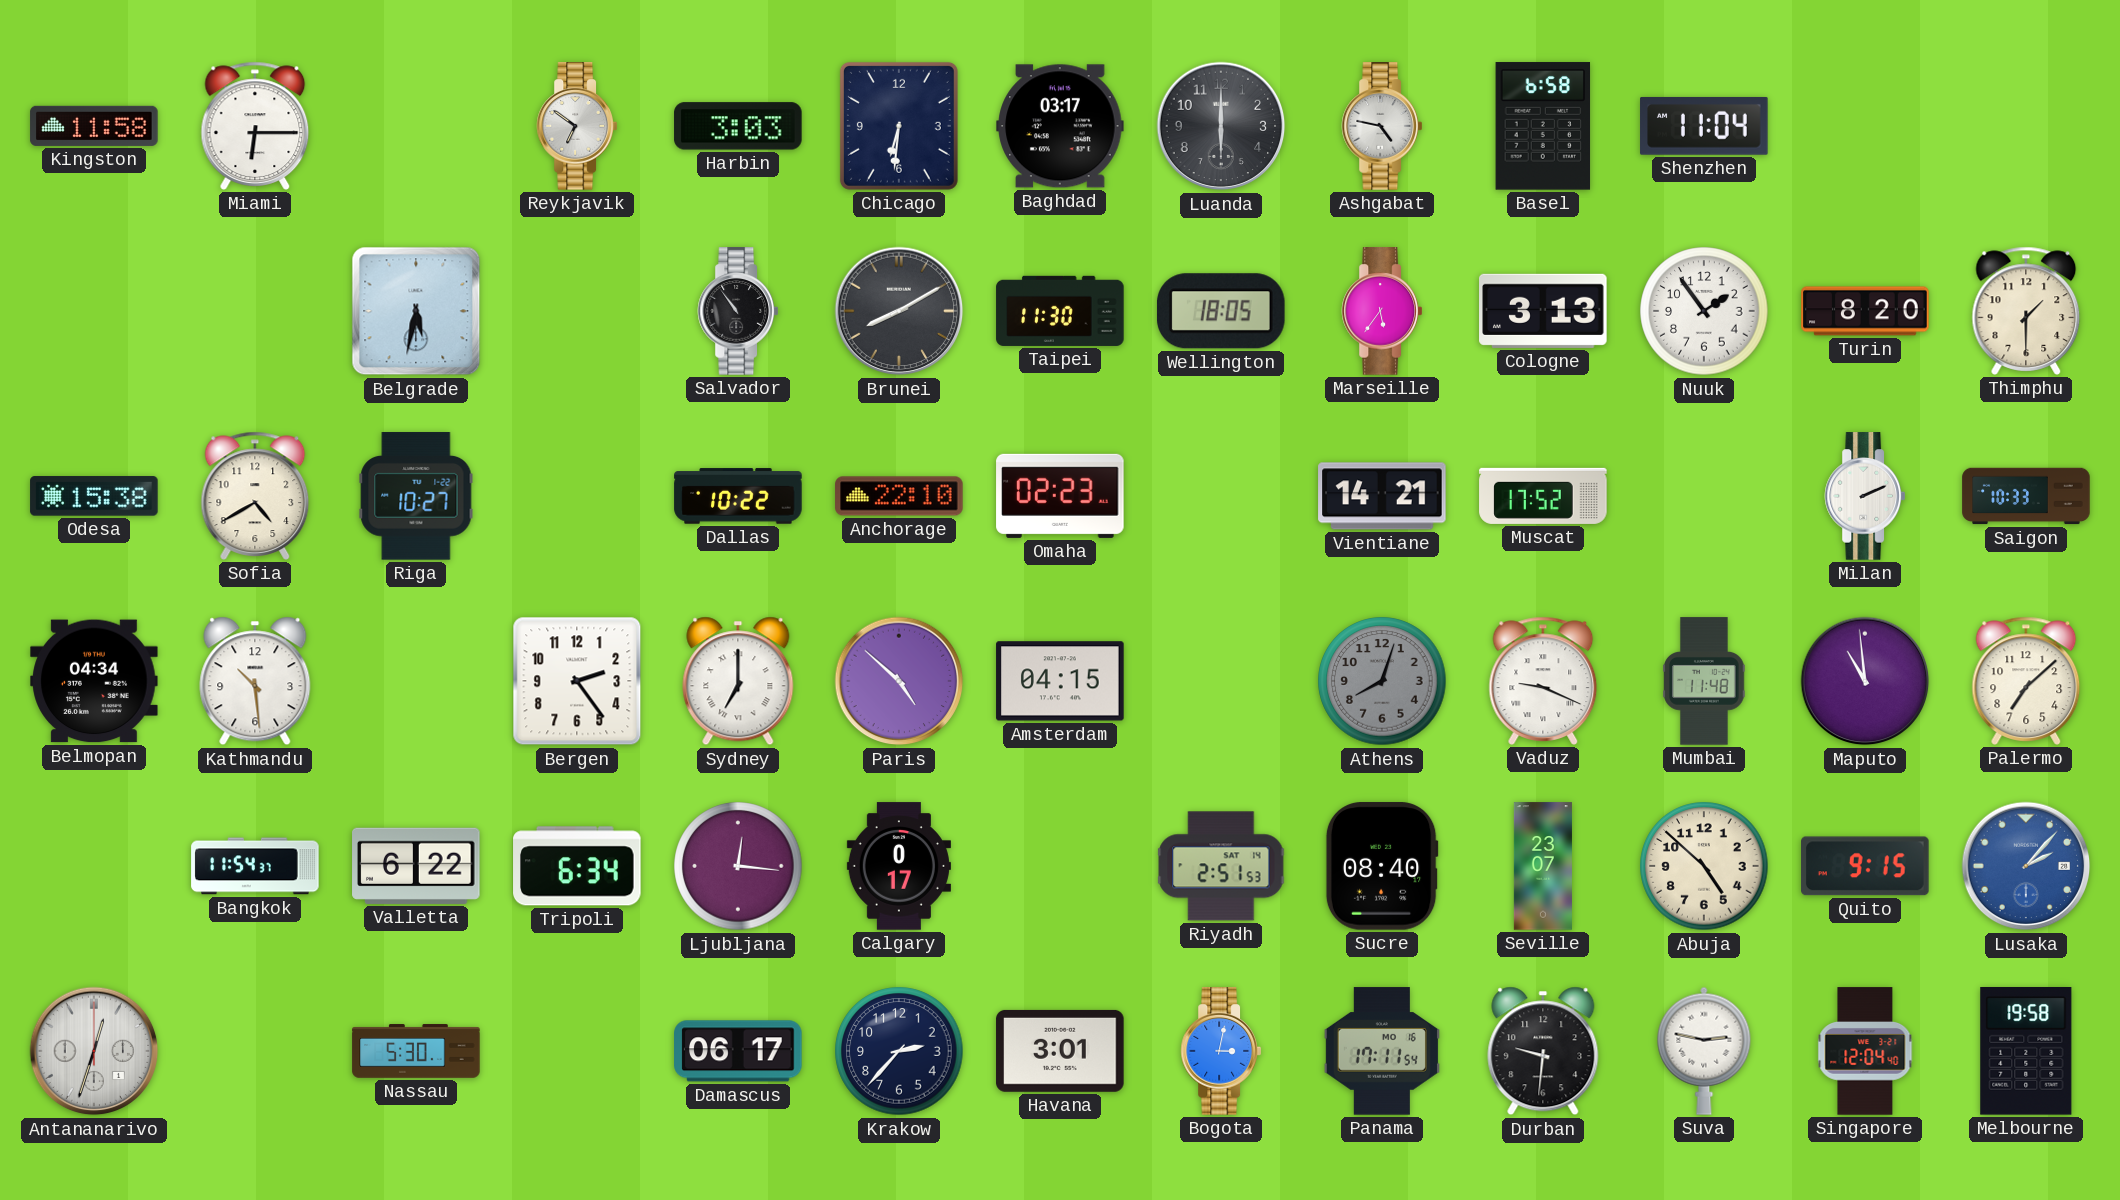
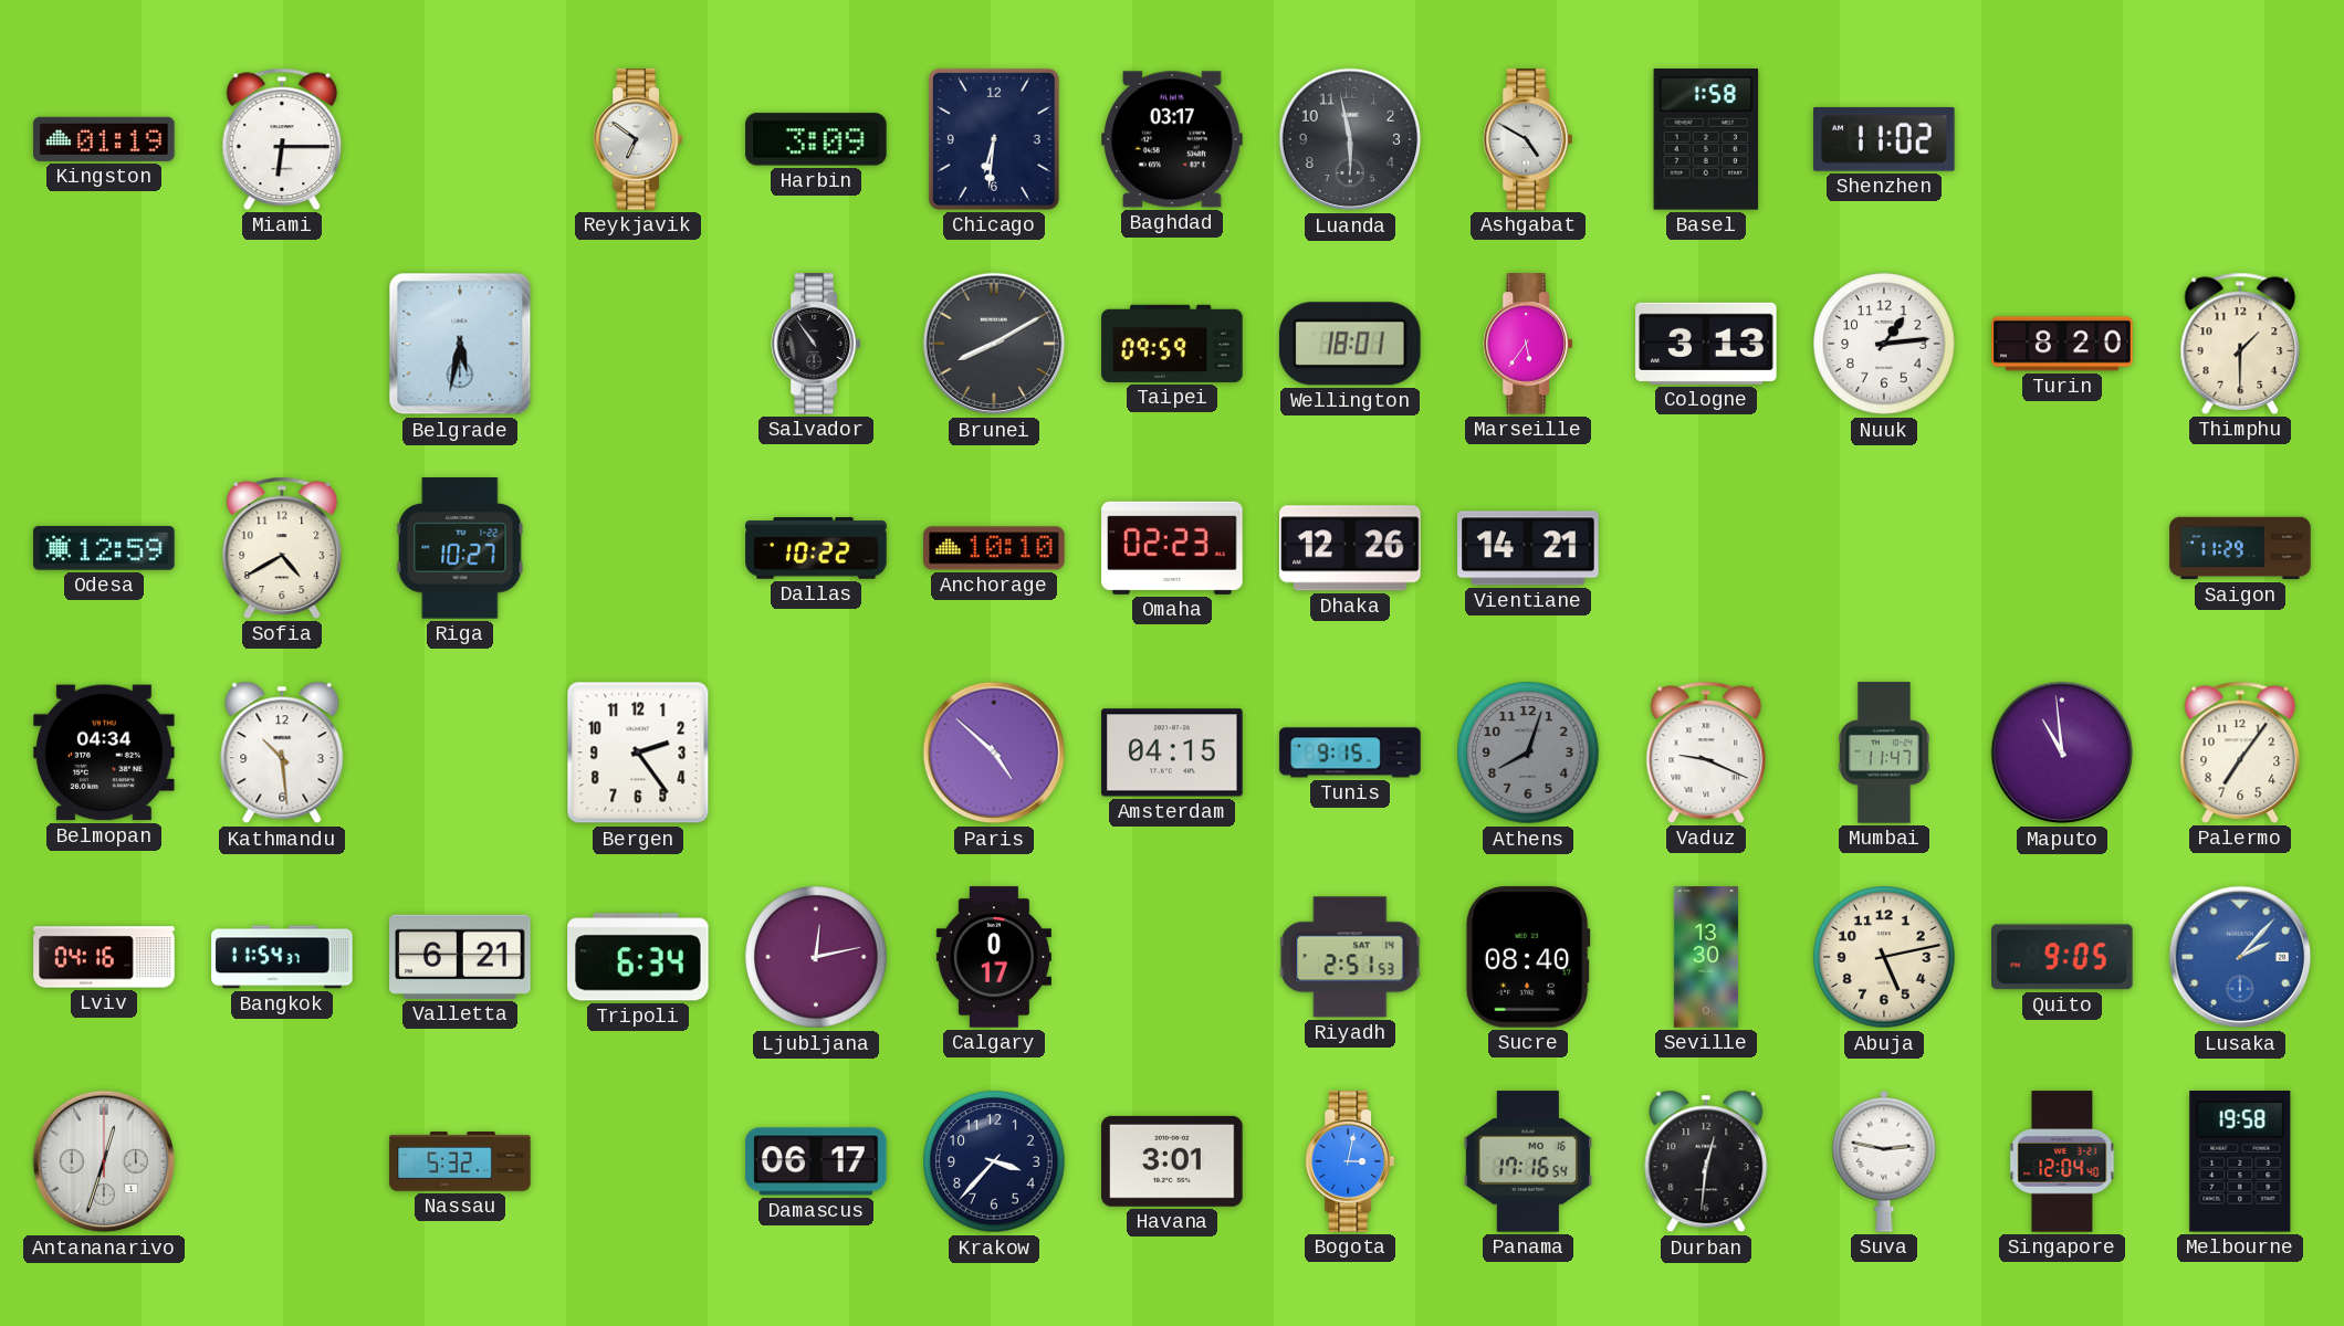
Kingston: 11:58 -> 01:19 (104, 139)
Harbin: 3:03 -> 3:09 (816, 139)
Luanda: 6:00 -> 5:58 (1350, 139)
Ashgabat: 4:47 -> 4:50 (1527, 139)
Basel: 6:58 -> 1:58 (1706, 139)
Shenzhen: 11:04 -> 11:02 (1884, 139)
Taipei: 11:30 -> 09:59 (1172, 344)
Wellington: 18:05 -> 18:01 (1350, 344)
Nuuk: 1:54 -> 1:14 (1884, 344)
Odesa: 15:38 -> 12:59 (104, 548)
Anchorage: 22:10 -> 10:10 (994, 548)
Dhaka: none -> 12:26 (1350, 548)
Muscat: 17:52 -> none (1543, 496)
Milan: 2:11 -> none (1864, 496)
Saigon: 10:33 -> 11:29 (2240, 548)
Sydney: 7:00 -> none (738, 681)
Tunis: none -> 9:15 (1350, 753)
Mumbai: 11:48 -> 11:47 (1884, 753)
Palermo: 7:08 -> 7:06 (2240, 753)
Lviv: none -> 04:16 (104, 957)
Valletta: 6:22 -> 6:21 (460, 957)
Ljubljana: 12:16 -> 12:13 (816, 957)
Seville: 23:07 -> 13:30 (1706, 957)
Abuja: 4:52 -> 5:13 (1884, 957)
Quito: 9:15 -> 9:05 (2062, 957)
Nassau: 5:30 -> 5:32 (460, 1161)
Krakow: 2:37 -> 3:37 (994, 1161)
Panama: 17:11 -> 17:16 (1528, 1161)
Durban: 9:31 -> 12:31 (1706, 1161)
